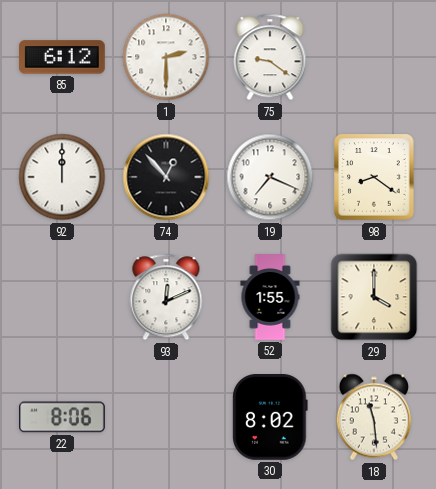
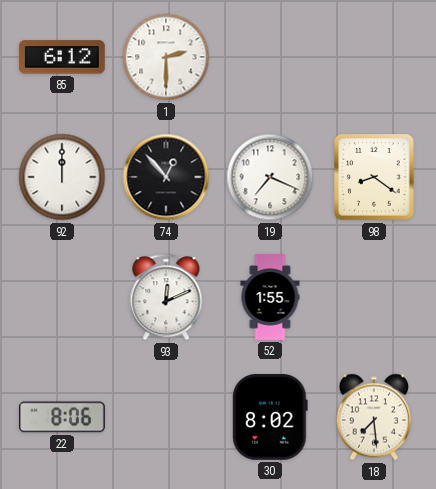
75: 9:21 -> none (270, 57)
29: 4:00 -> none (374, 297)
18: 11:29 -> 7:29 (373, 417)
